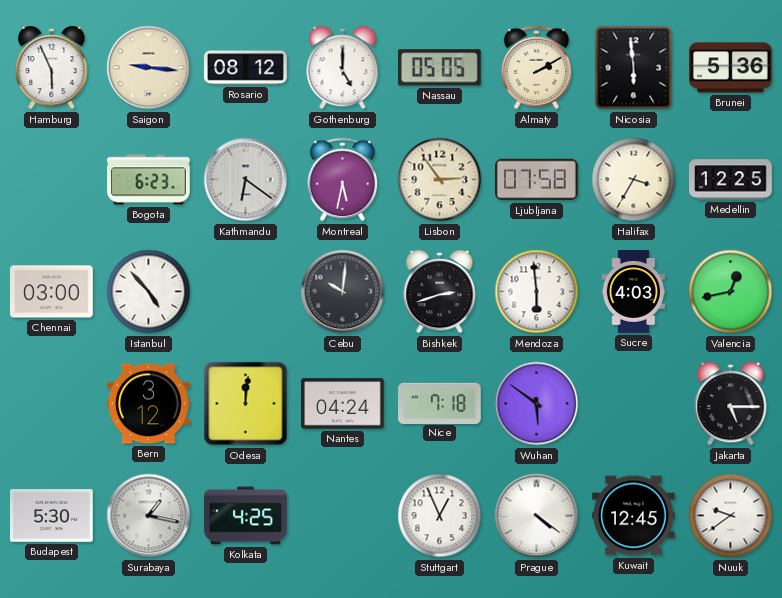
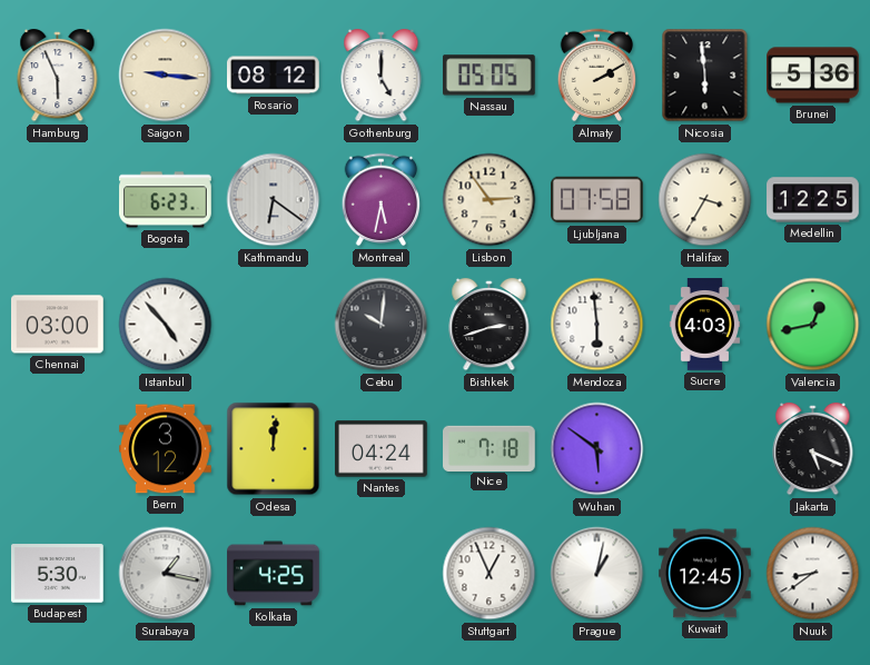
Jakarta: 5:15 -> 5:19 (813, 449)
Prague: 4:21 -> 1:02 (597, 574)
Nuuk: 9:39 -> 8:39 (813, 574)
